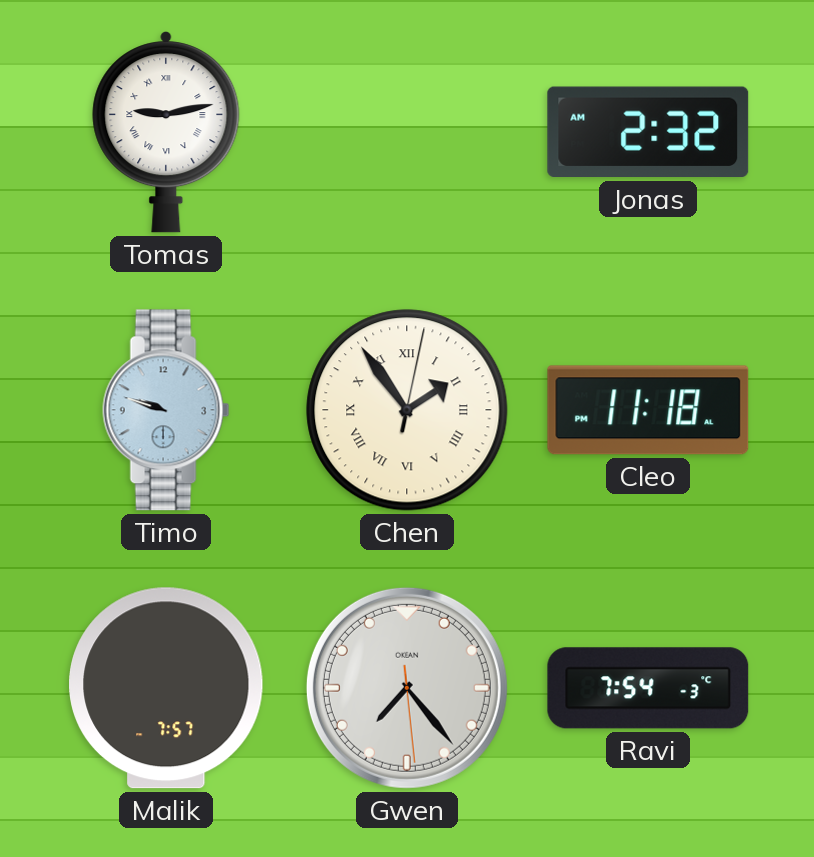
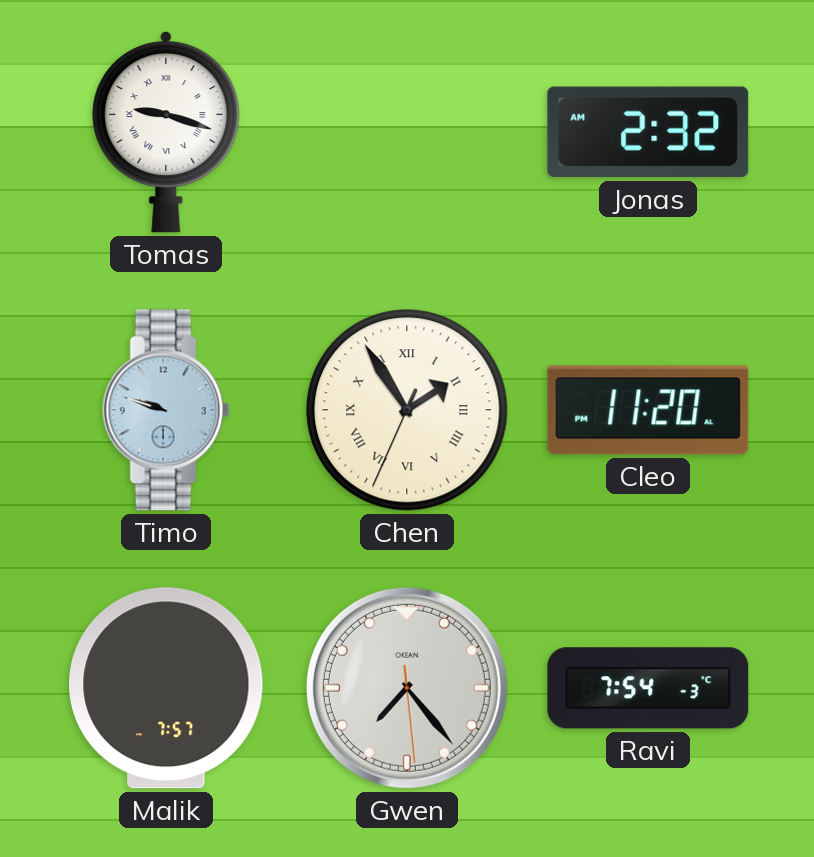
Tomas: 9:13 -> 9:18 (166, 133)
Chen: 1:54:02 -> 1:54:34 (407, 410)
Cleo: 11:18 -> 11:20 (648, 410)
